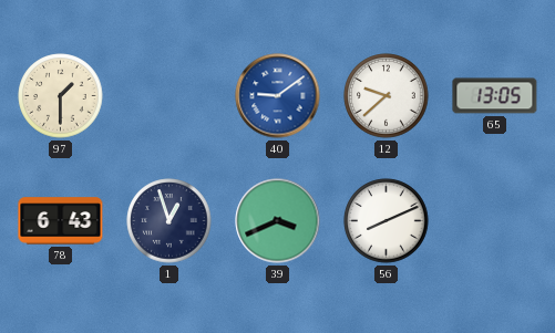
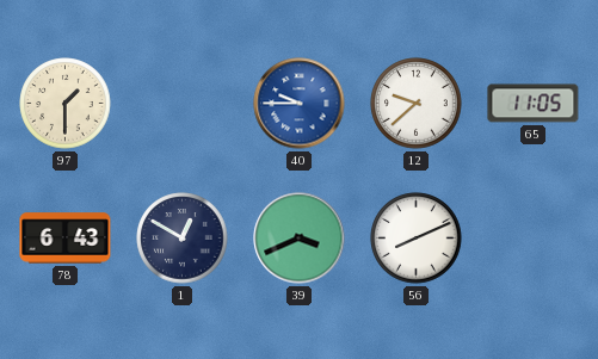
40: 9:09 -> 9:45 (300, 104)
65: 13:05 -> 11:05 (534, 104)
1: 12:57 -> 12:50 (183, 239)
